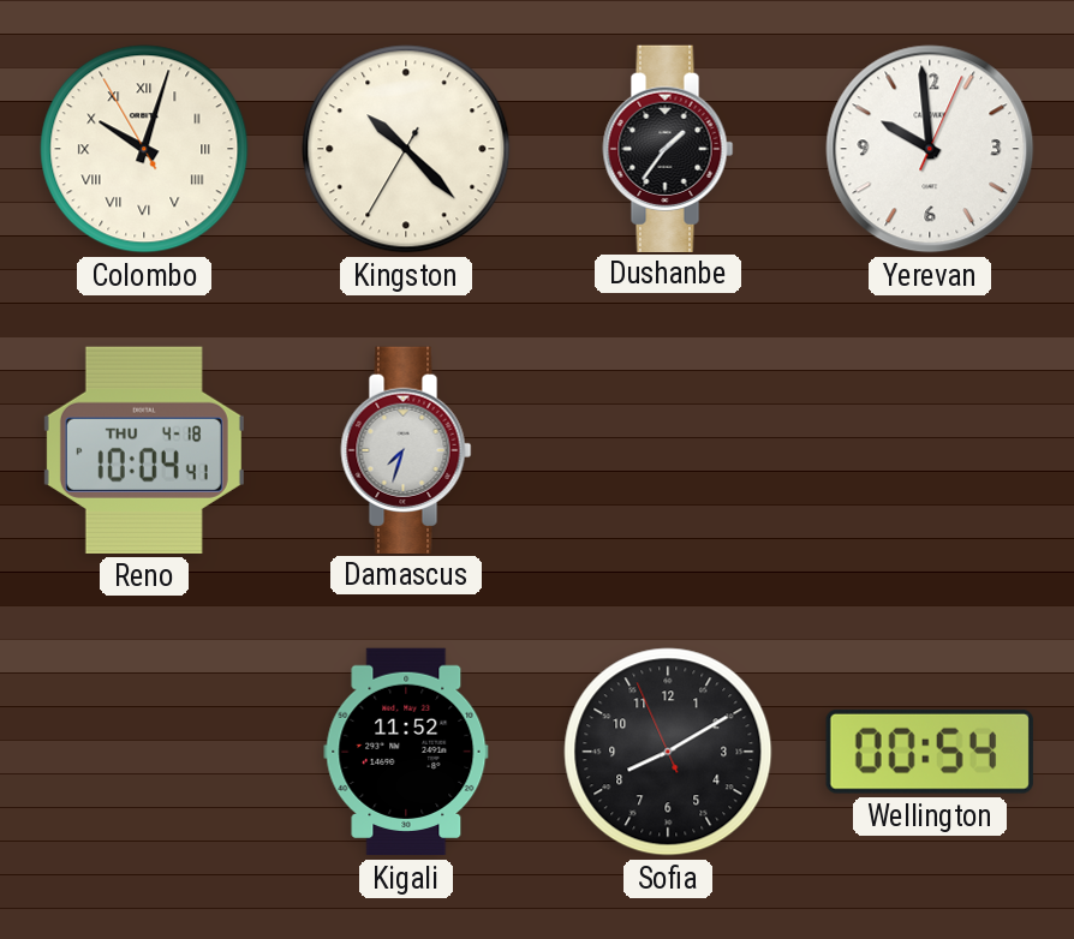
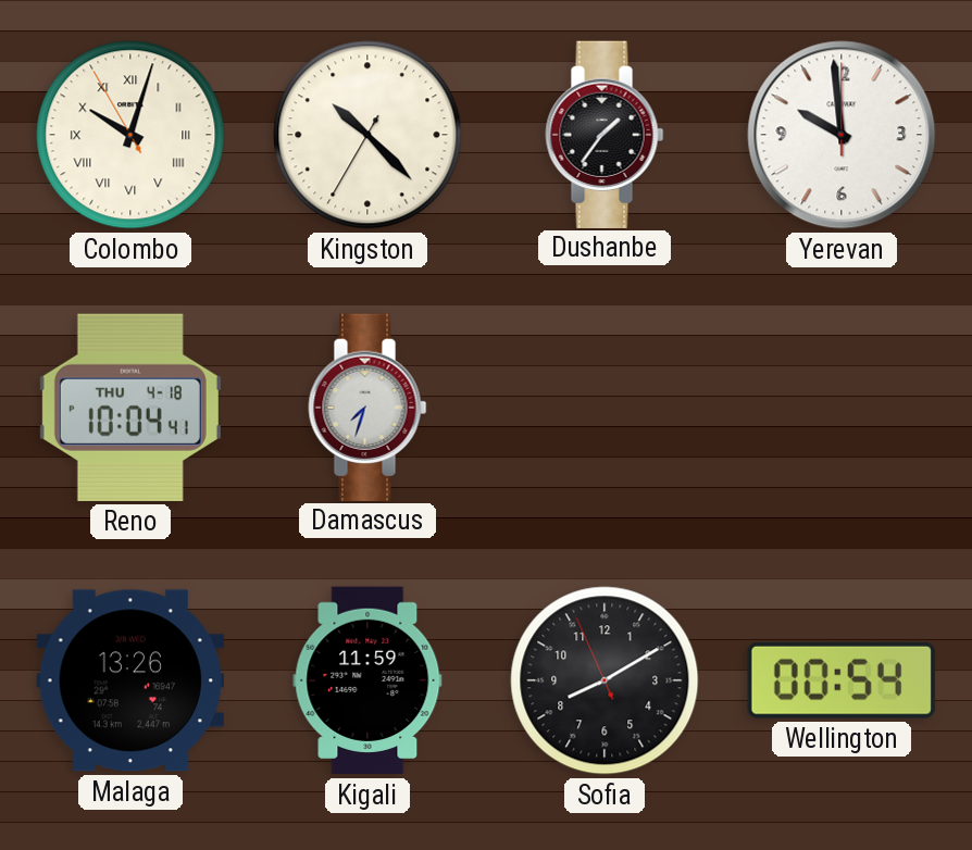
Yerevan: 9:59:04 -> 9:59:00 (842, 135)
Malaga: none -> 13:26 (129, 680)
Kigali: 11:52 -> 11:59 (367, 680)
